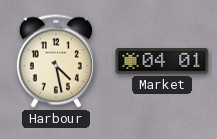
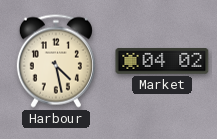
Market: 04:01 -> 04:02 (162, 62)
